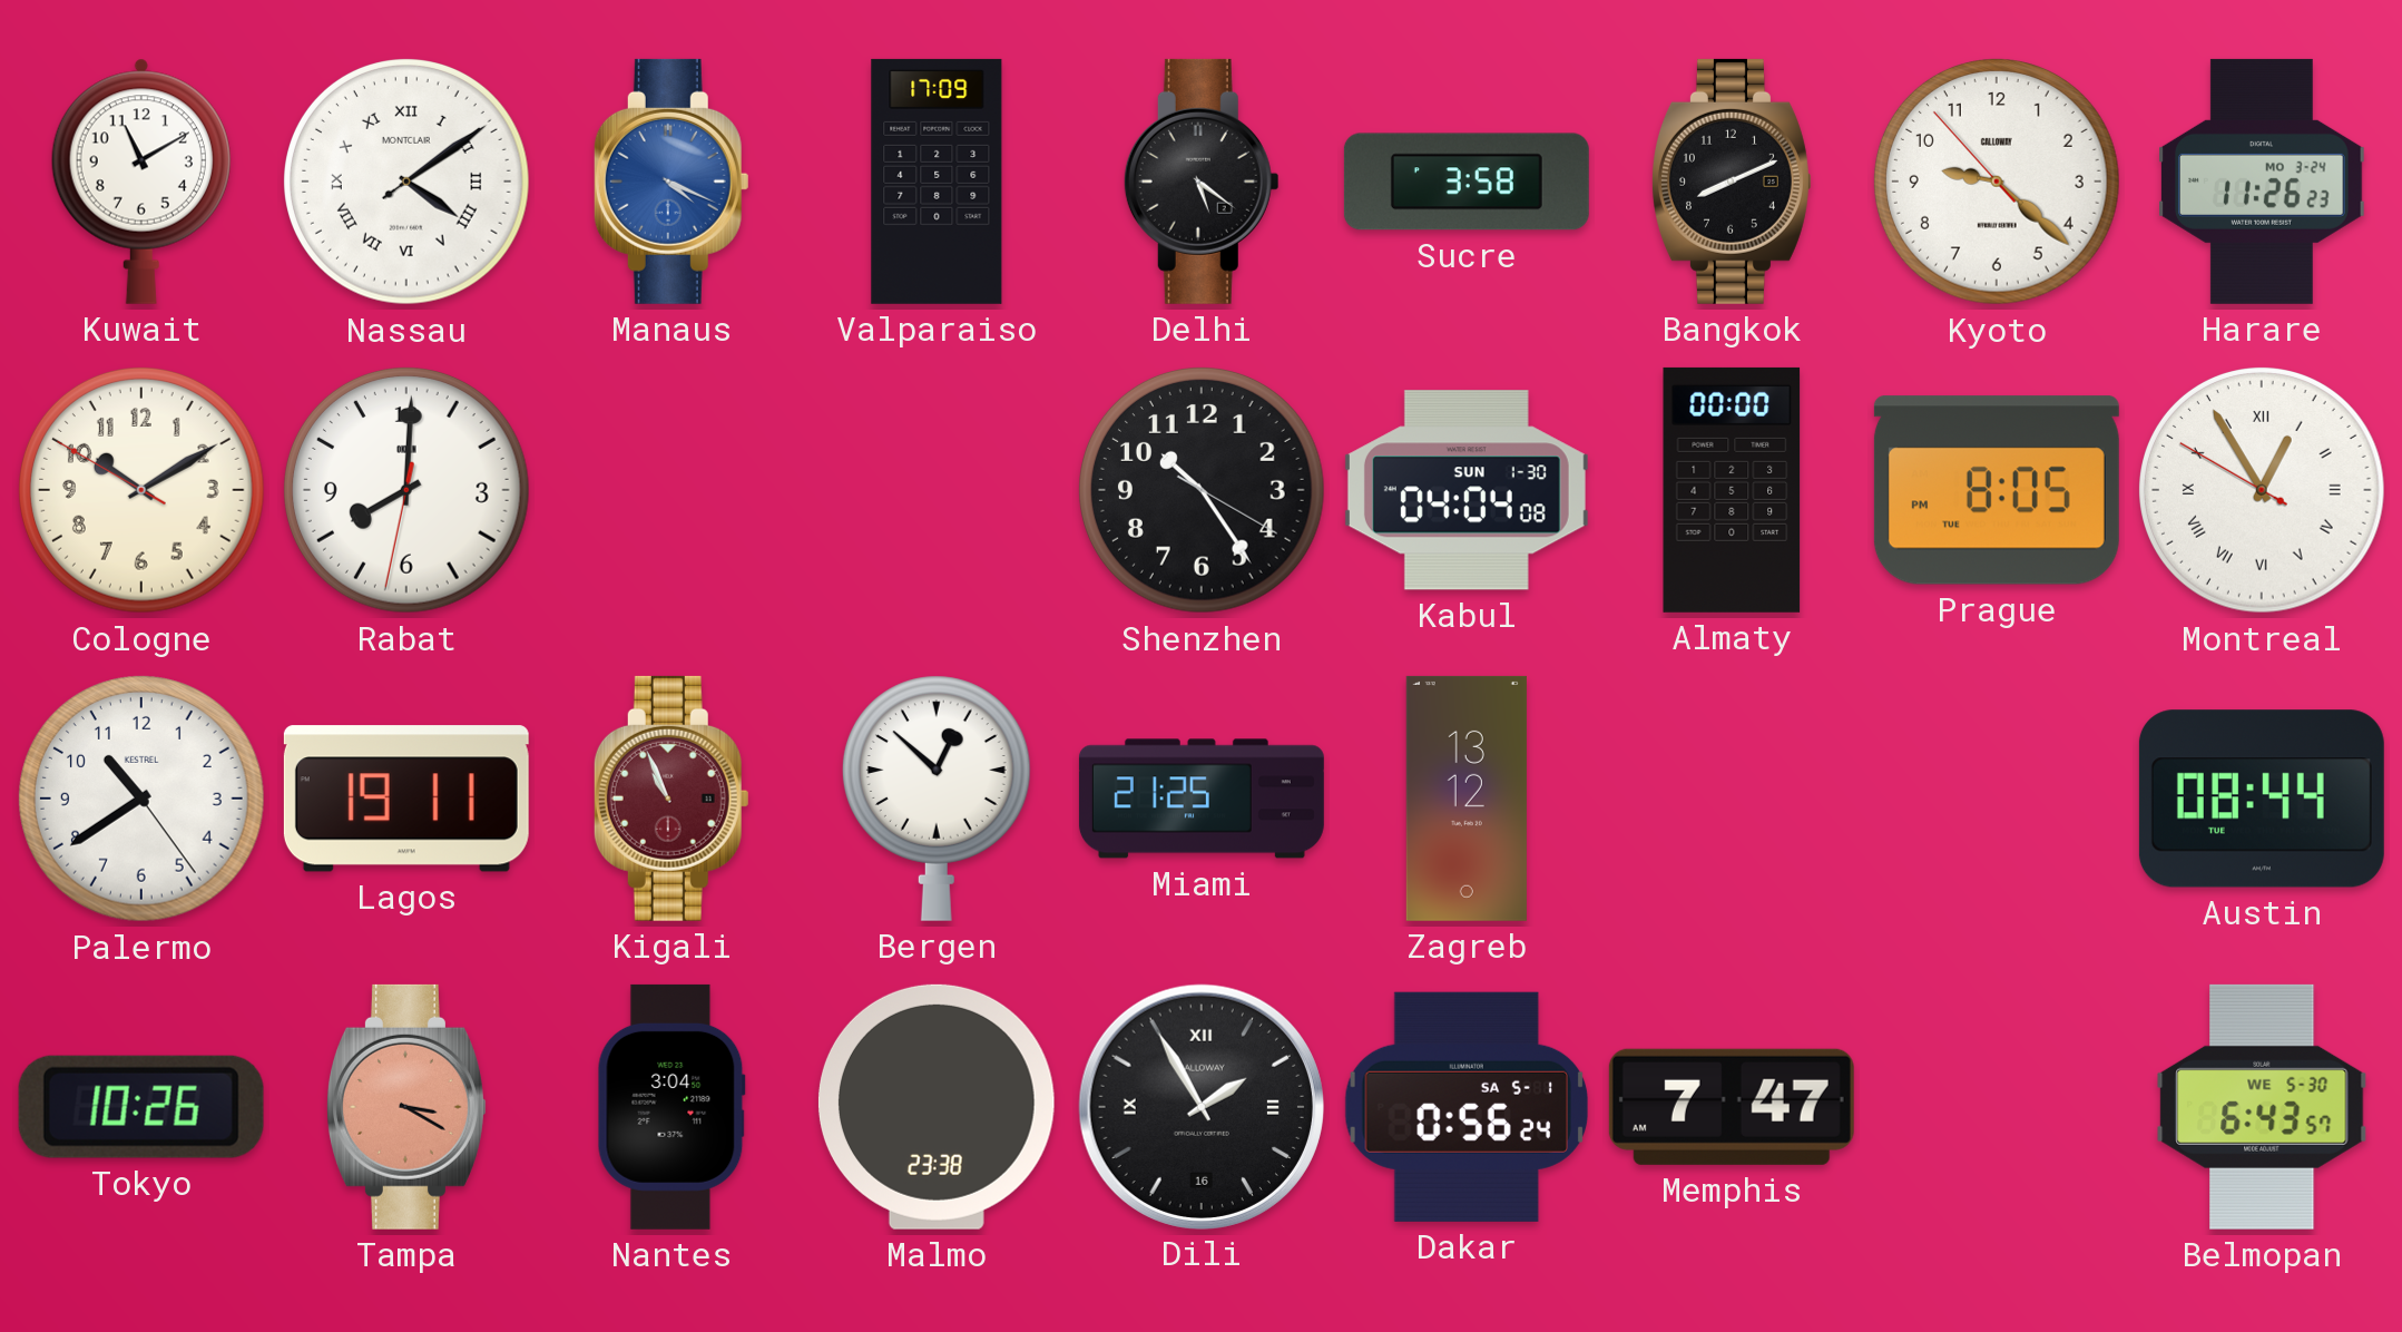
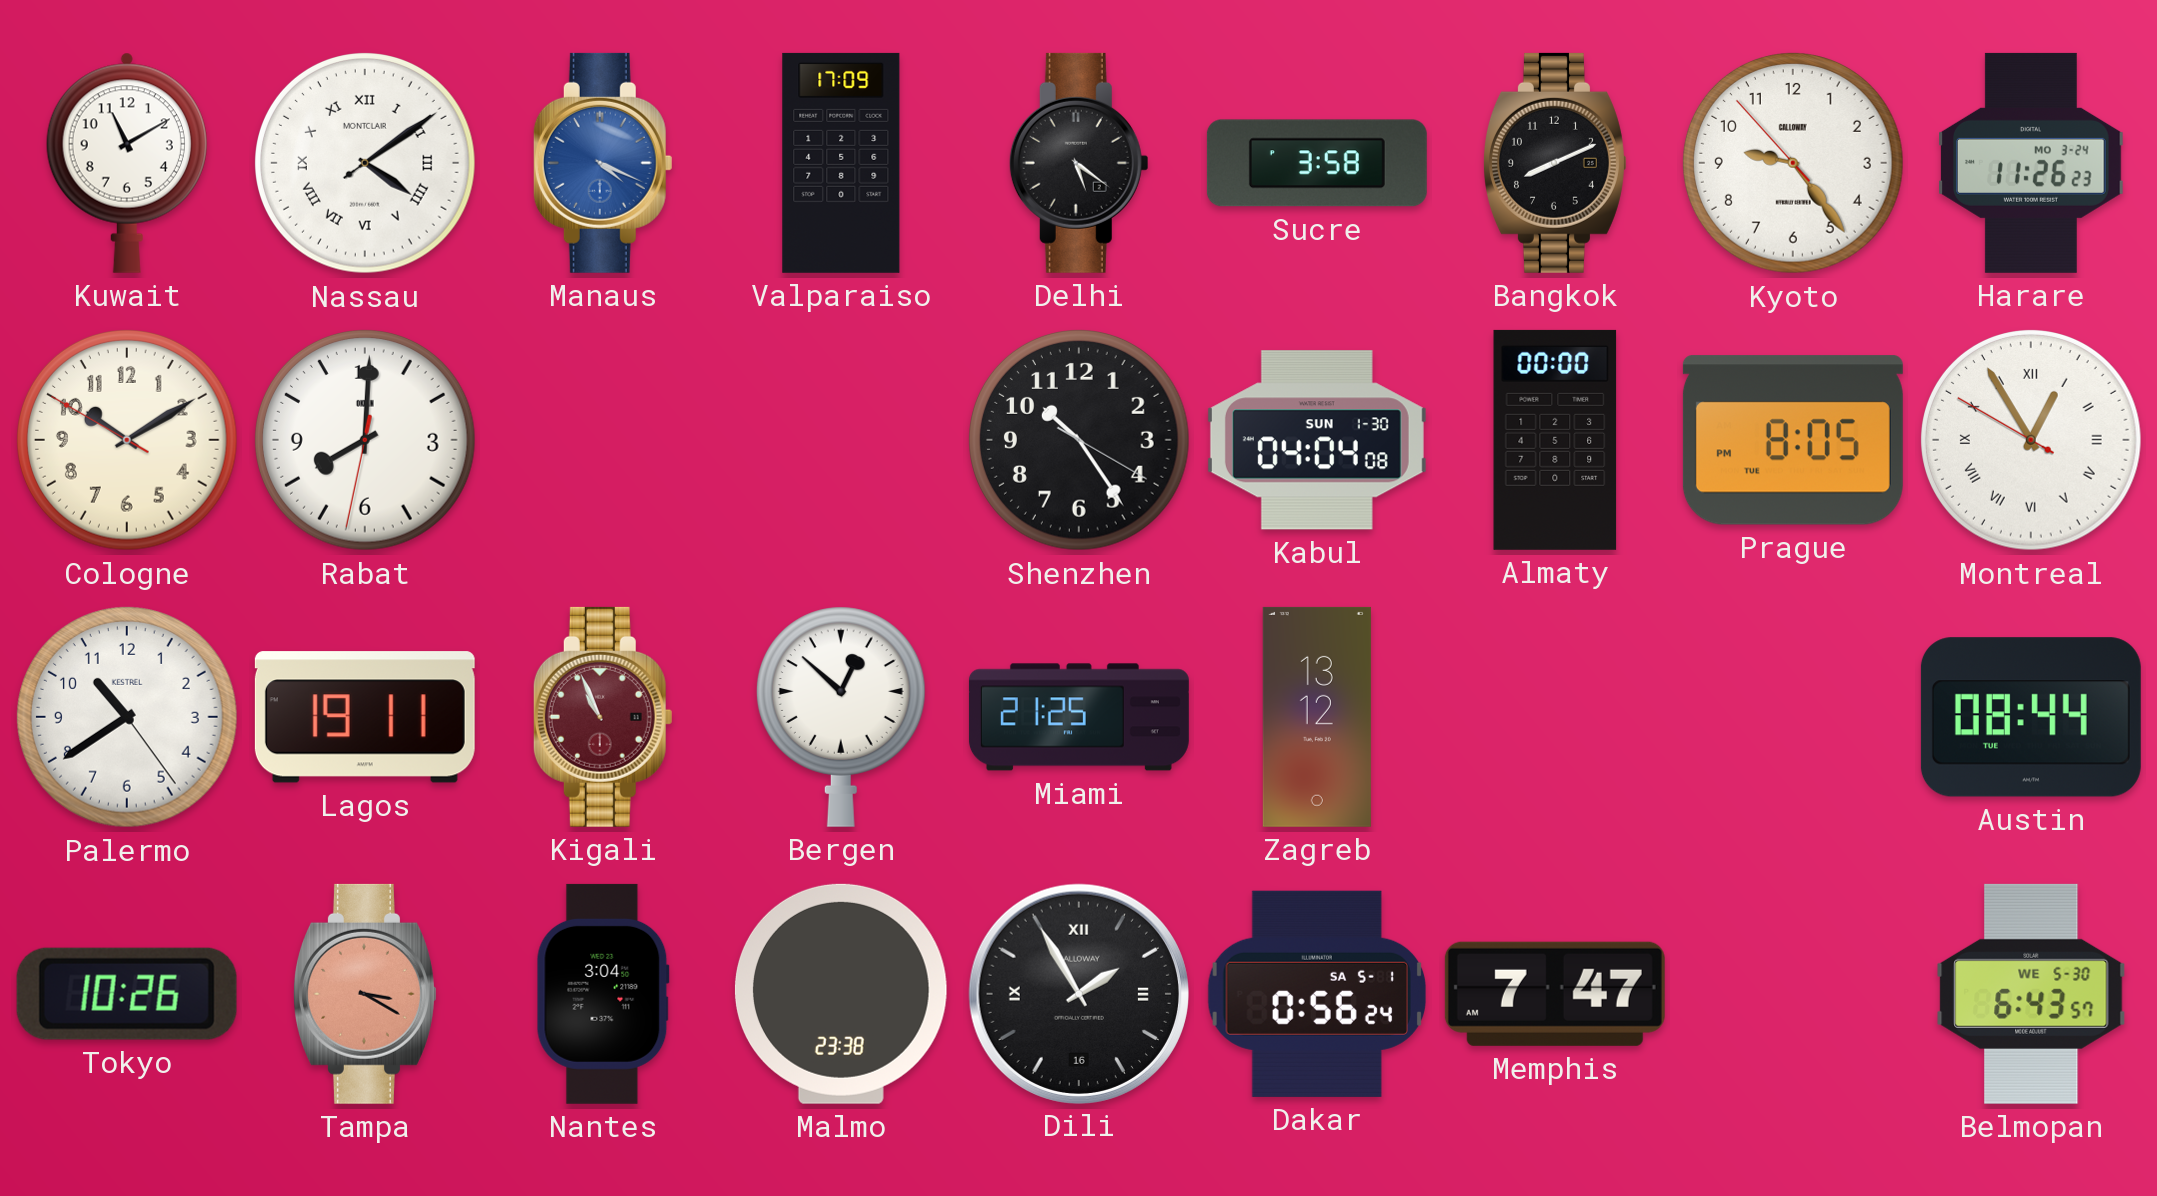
Kyoto: 9:21 -> 9:23 (1794, 164)
